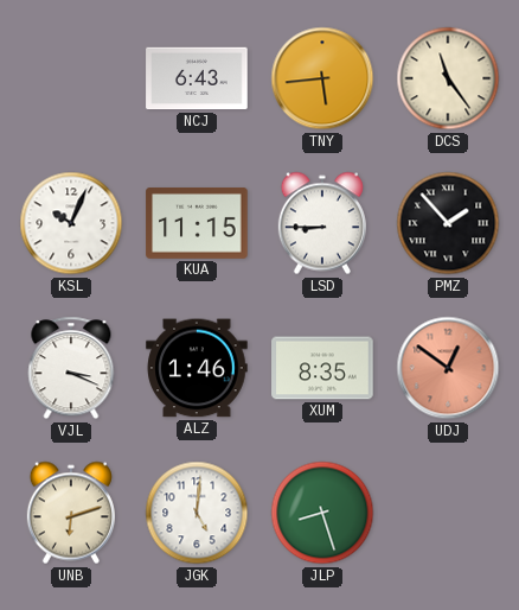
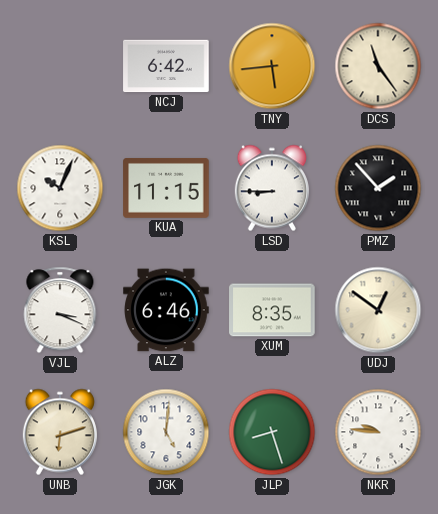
NCJ: 6:43 -> 6:42 (166, 66)
ALZ: 1:46 -> 6:46 (166, 310)
UDJ dial: salmon -> cream (378, 310)
NKR: none -> 9:46 (378, 432)
